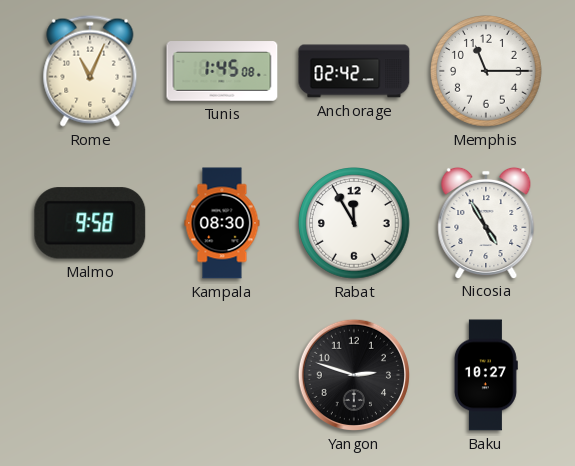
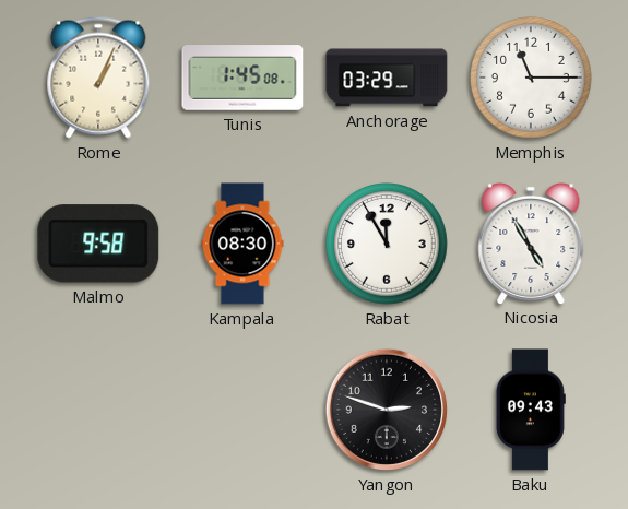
Rome: 11:04 -> 1:04 (98, 78)
Anchorage: 02:42 -> 03:29 (387, 78)
Baku: 10:27 -> 09:43 (531, 410)
